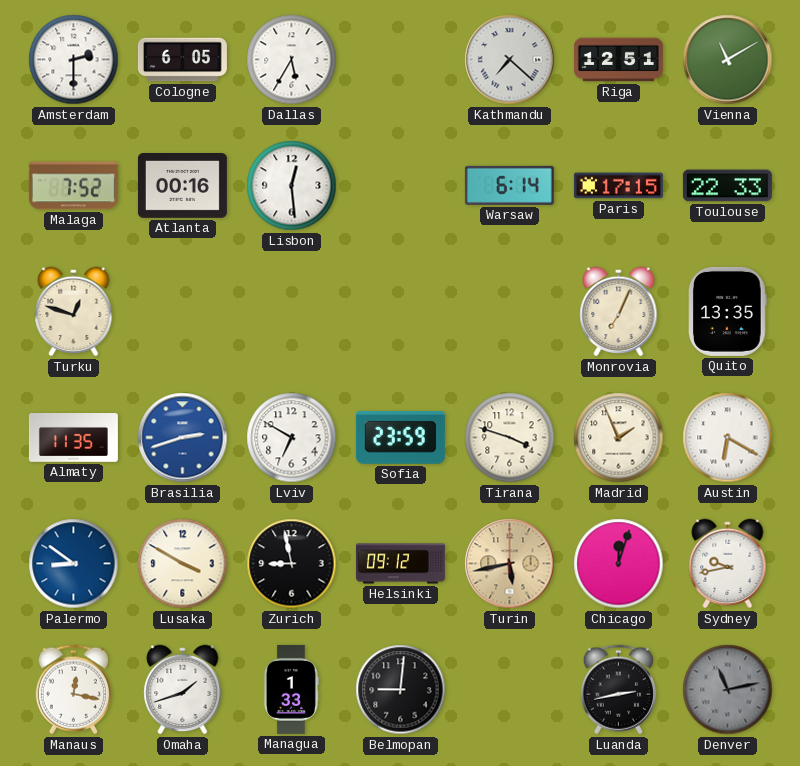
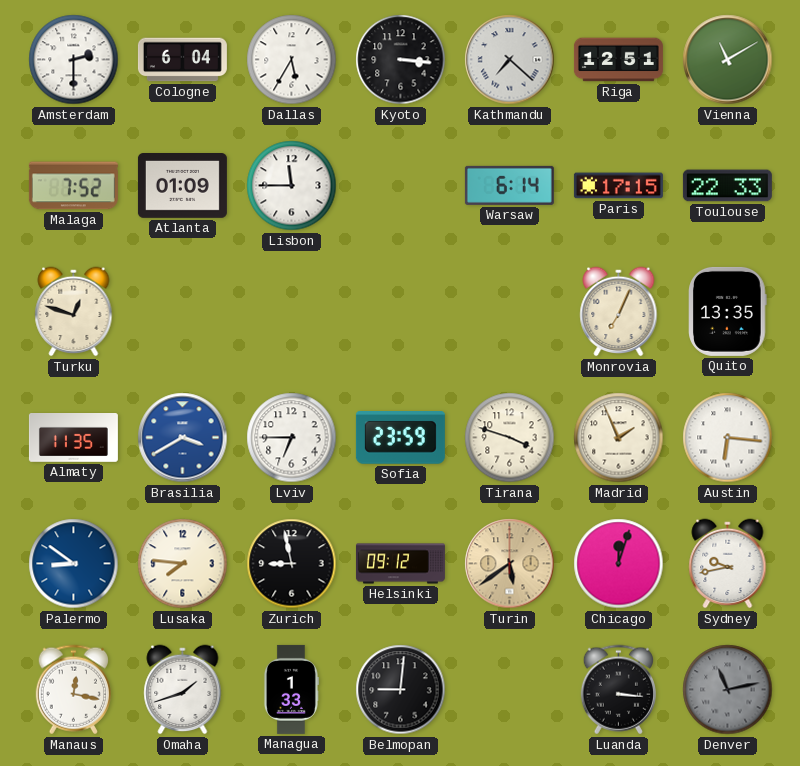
Cologne: 6:05 -> 6:04 (182, 60)
Kyoto: none -> 3:16 (401, 60)
Atlanta: 00:16 -> 01:09 (182, 186)
Lisbon: 12:29 -> 11:45 (292, 186)
Brasilia: 2:42 -> 3:40 (183, 438)
Lviv: 6:50 -> 6:45 (292, 438)
Austin: 6:20 -> 6:16 (728, 438)
Lusaka: 3:50 -> 7:46 (183, 564)
Turin: 5:43 -> 5:39 (510, 564)
Luanda: 2:43 -> 3:16 (618, 690)
